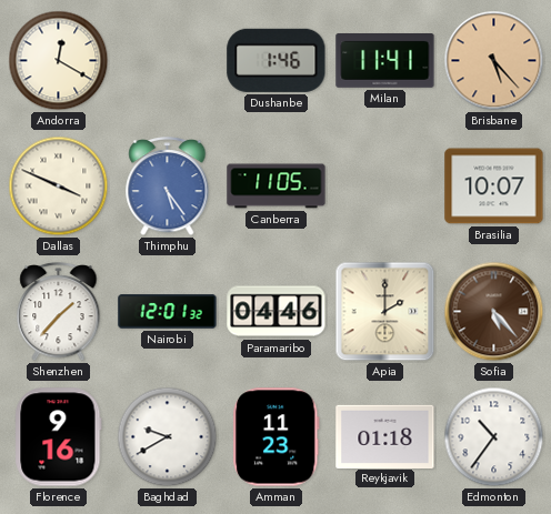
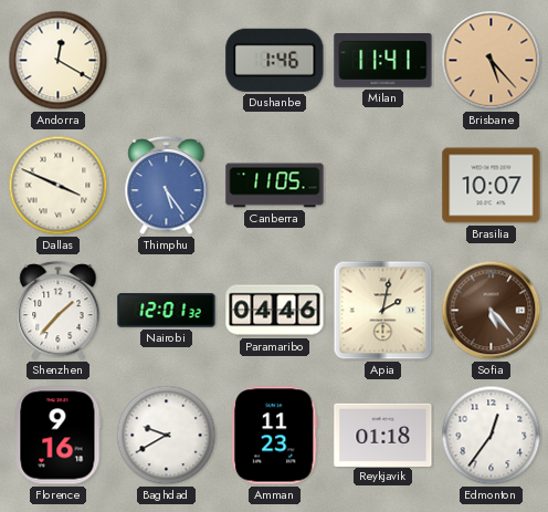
Apia: 2:00 -> 2:02 (383, 311)
Edmonton: 10:36 -> 12:36 (492, 436)
